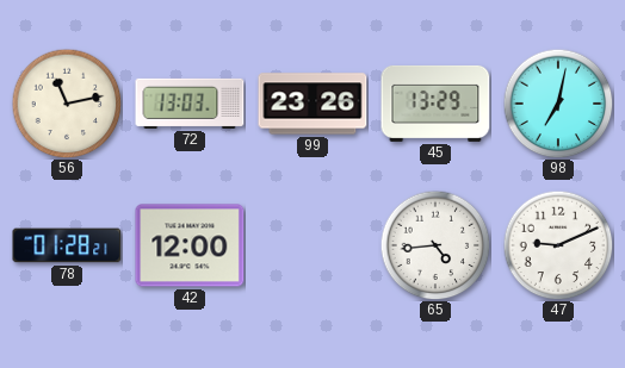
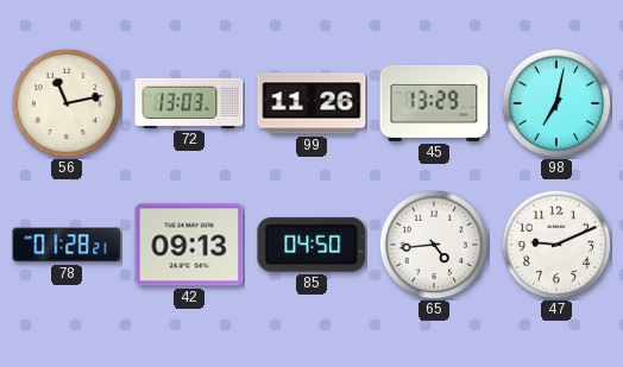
99: 23:26 -> 11:26 (311, 103)
42: 12:00 -> 09:13 (189, 245)
85: none -> 04:50 (311, 245)
